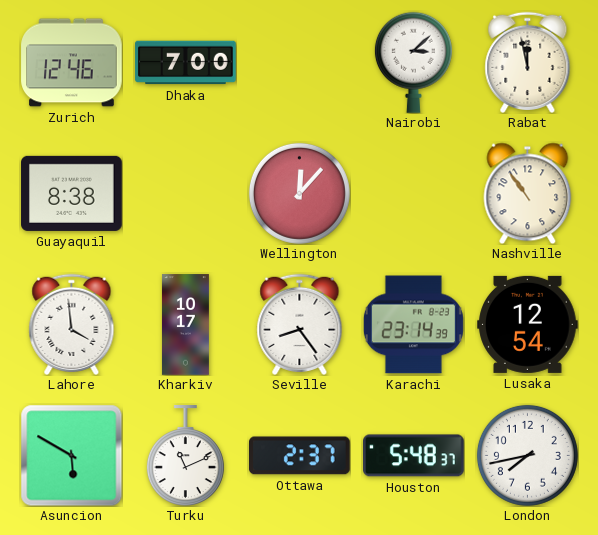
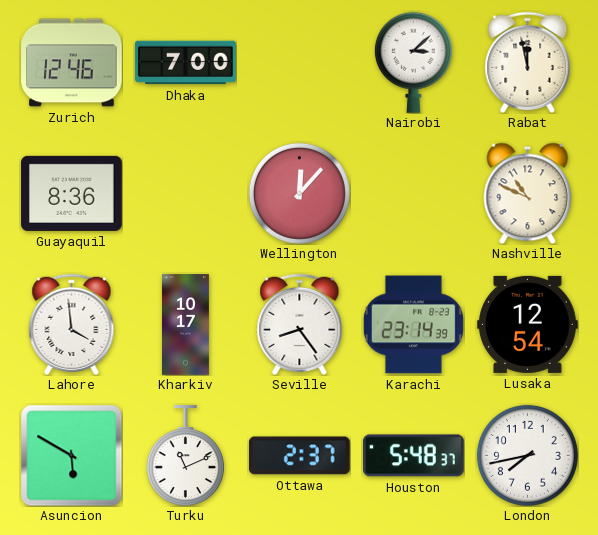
Guayaquil: 8:38 -> 8:36 (72, 193)
Nashville: 10:54 -> 10:49 (528, 193)
